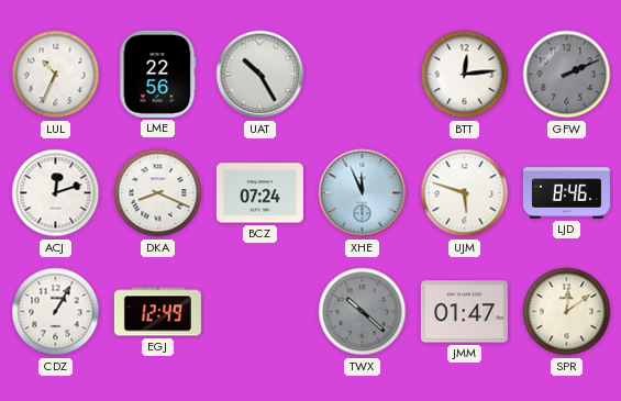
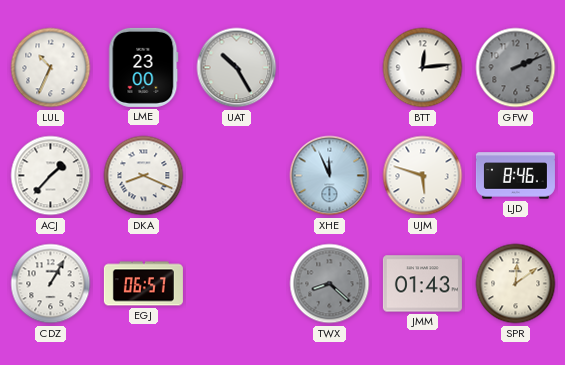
LME: 22:56 -> 23:00 (144, 67)
ACJ: 12:12 -> 1:37 (51, 176)
BCZ: 07:24 -> none (259, 193)
EGJ: 12:49 -> 06:57 (143, 284)
TWX: 10:22 -> 8:22 (330, 284)
JMM: 01:47 -> 01:43 (422, 284)
